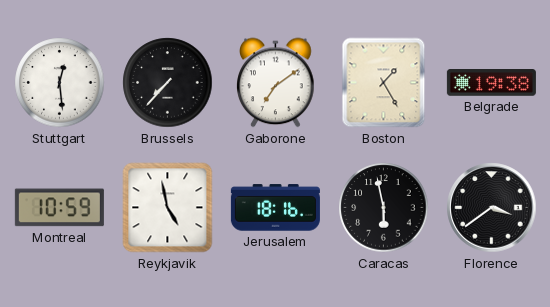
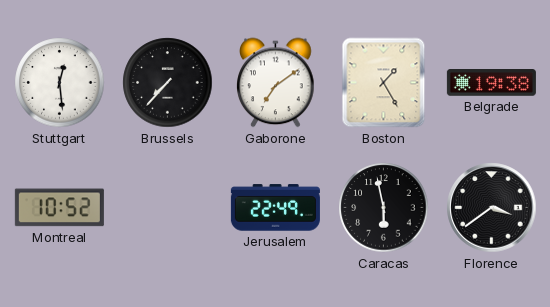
Montreal: 10:59 -> 10:52 (59, 208)
Reykjavik: 4:58 -> none (168, 208)
Jerusalem: 18:16 -> 22:49 (275, 208)
